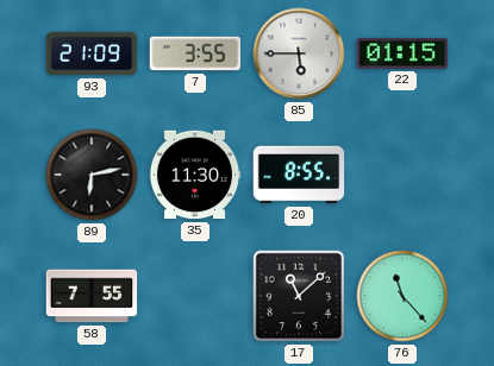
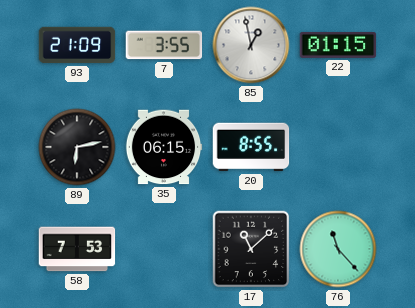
85: 5:45 -> 12:58 (251, 45)
35: 11:30 -> 06:15 (164, 147)
58: 7:55 -> 7:53 (77, 249)
